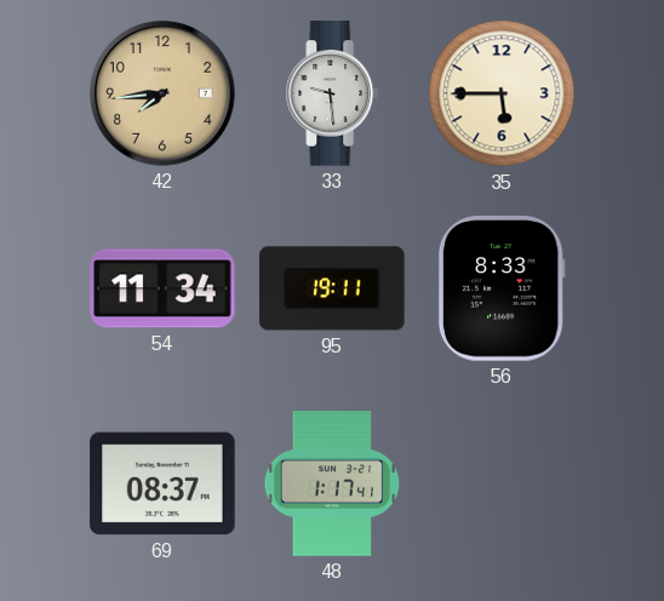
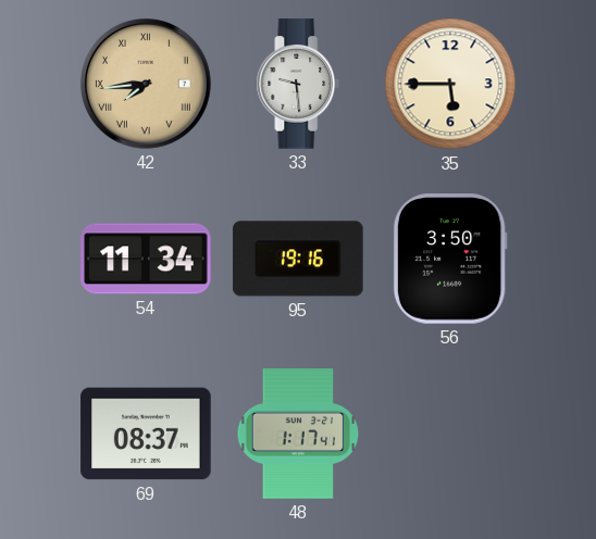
42 numerals: Arabic -> Roman (147, 85)
95: 19:11 -> 19:16 (298, 259)
56: 8:33 -> 3:50 (450, 259)
